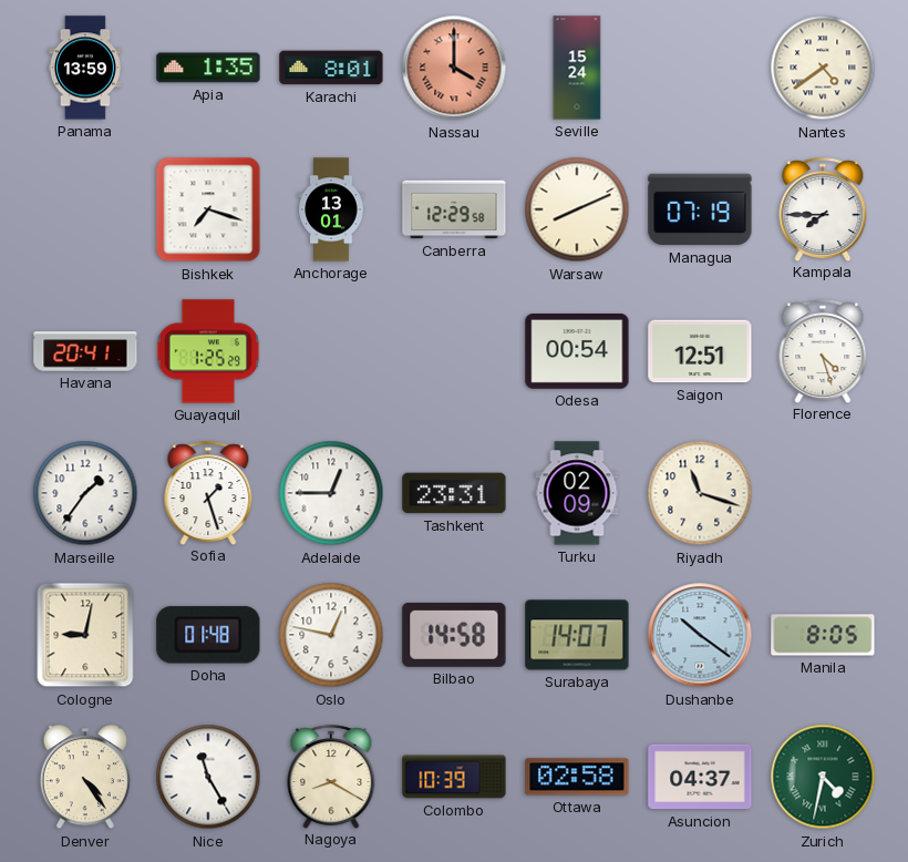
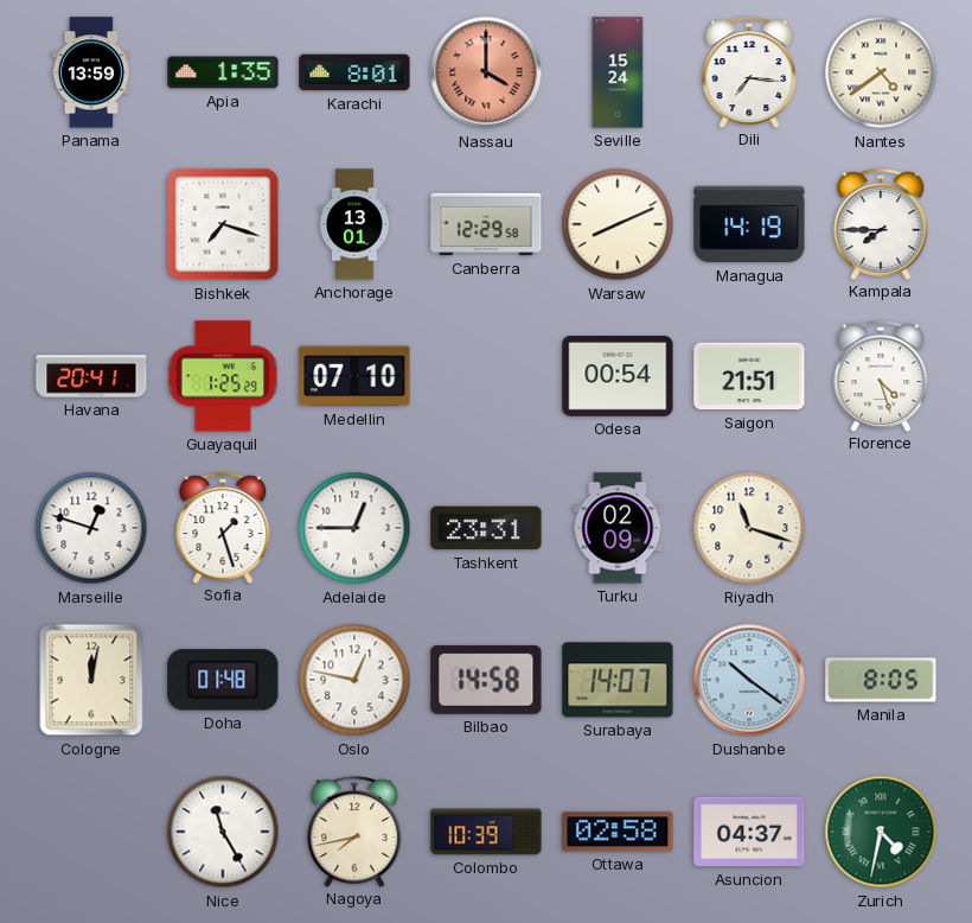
Dili: none -> 7:16 (749, 72)
Managua: 07:19 -> 14:19 (749, 224)
Medellin: none -> 07:10 (354, 376)
Saigon: 12:51 -> 21:51 (749, 376)
Marseille: 1:36 -> 12:48 (91, 528)
Cologne: 9:02 -> 12:02 (91, 680)
Denver: 4:24 -> none (85, 778)
Nagoya: 8:20 -> 7:43 (354, 832)
